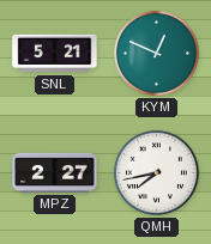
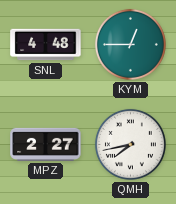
SNL: 5:21 -> 4:48 (46, 45)
KYM: 12:49 -> 12:45 (130, 44)
